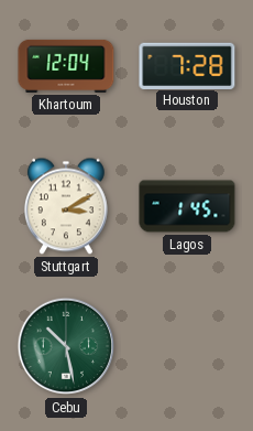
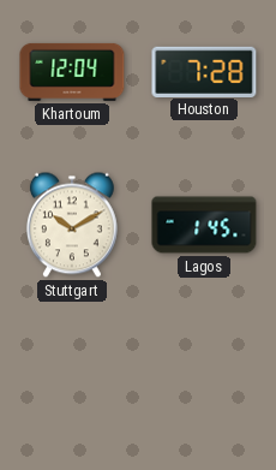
Stuttgart: 3:10 -> 10:10 (72, 225)
Cebu: 10:28 -> none (66, 346)
